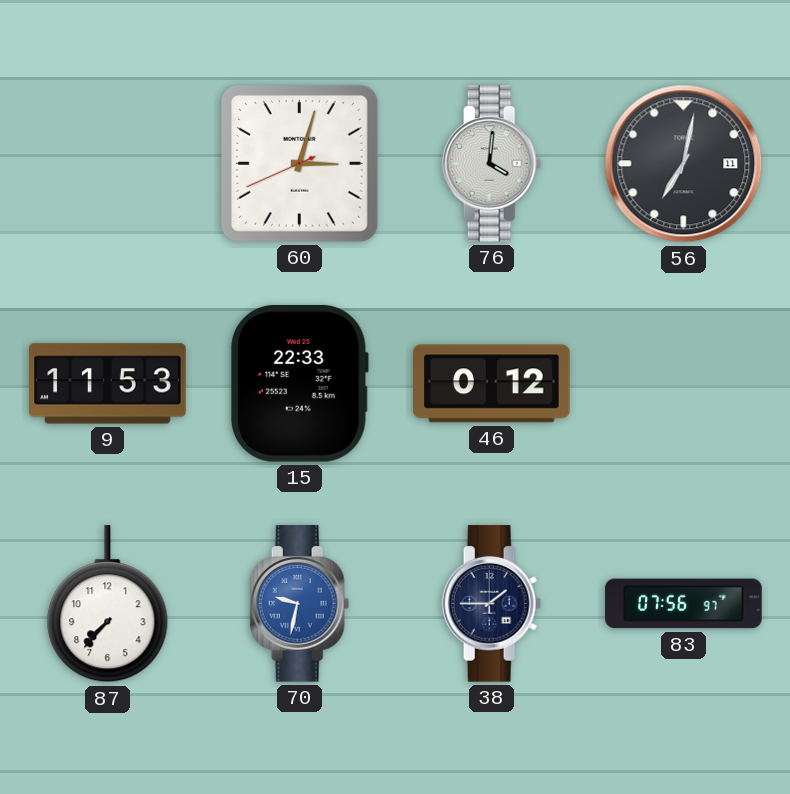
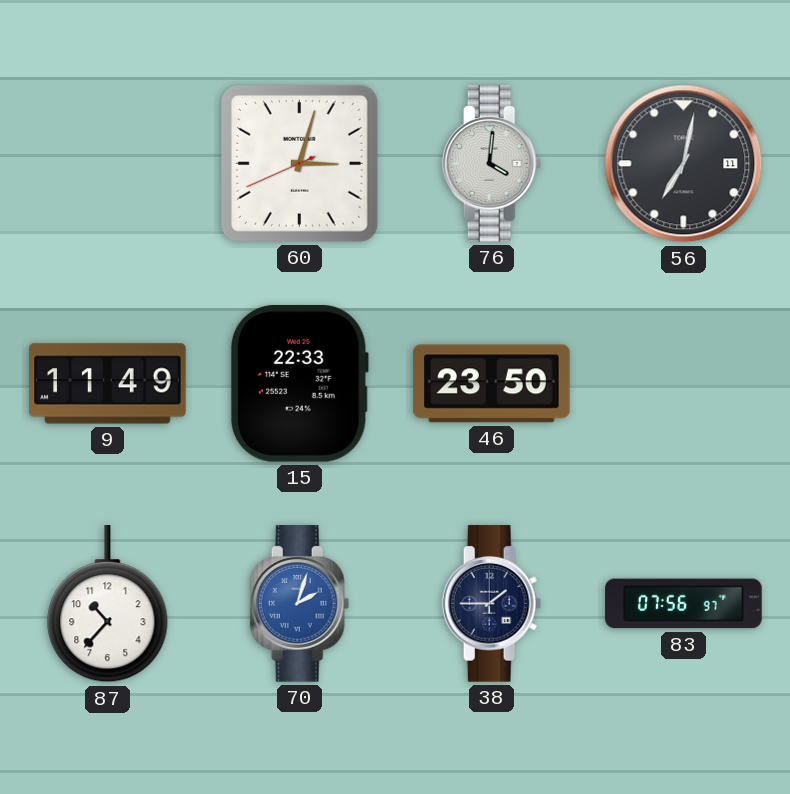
9: 11:53 -> 11:49 (108, 384)
46: 0:12 -> 23:50 (492, 384)
87: 7:37 -> 10:37 (108, 604)
70: 9:32 -> 2:03 (300, 604)
